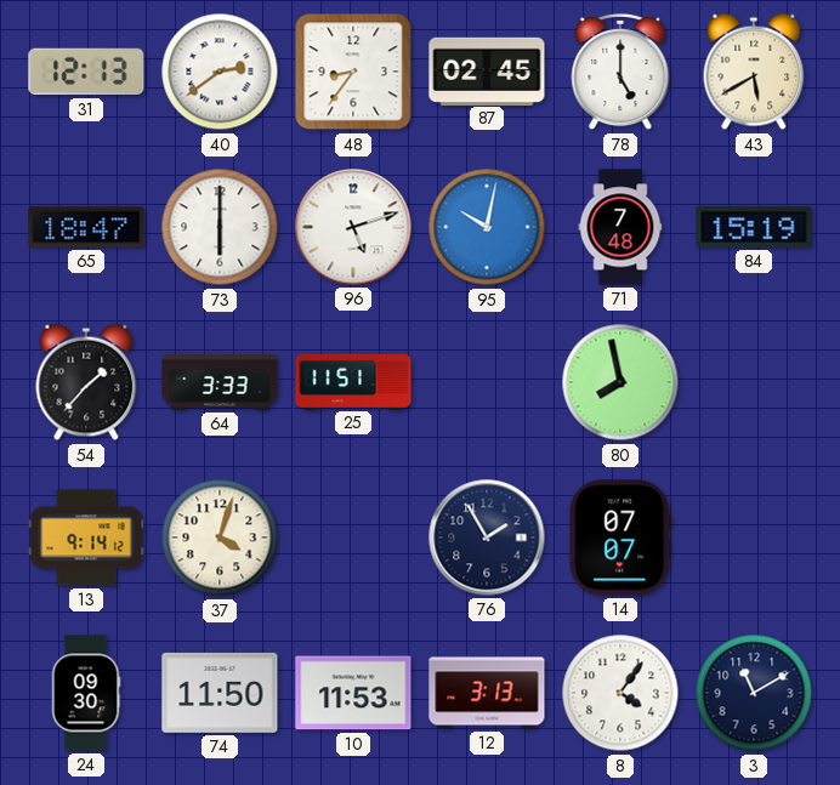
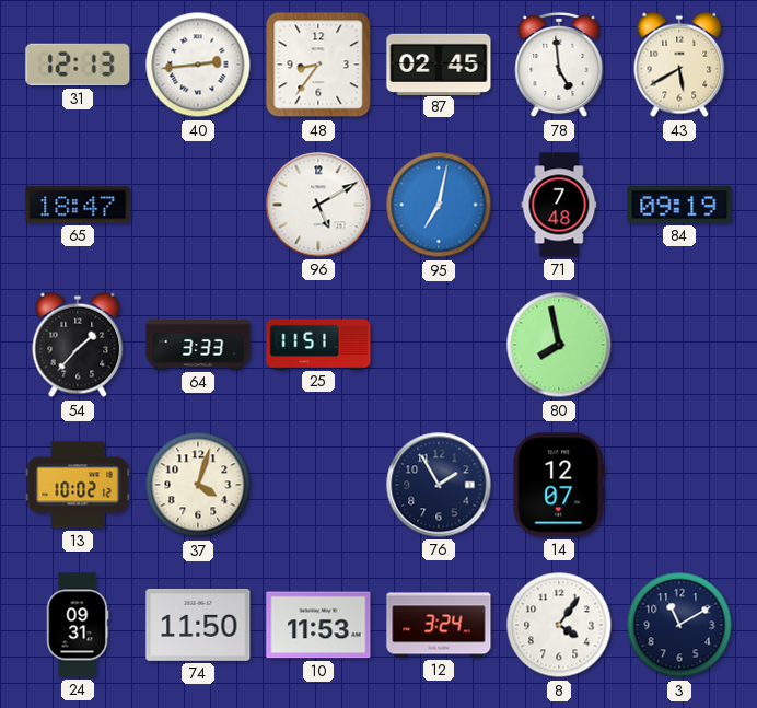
40: 2:39 -> 2:44 (198, 65)
78: 5:00 -> 4:59 (559, 65)
73: 6:00 -> none (220, 227)
96: 5:12 -> 5:10 (318, 205)
95: 10:02 -> 7:02 (439, 205)
84: 15:19 -> 09:19 (679, 206)
13: 9:14 -> 10:02 (78, 485)
14: 07:07 -> 12:07 (559, 485)
24: 09:30 -> 09:31 (78, 625)
12: 3:13 -> 3:24 (439, 625)
